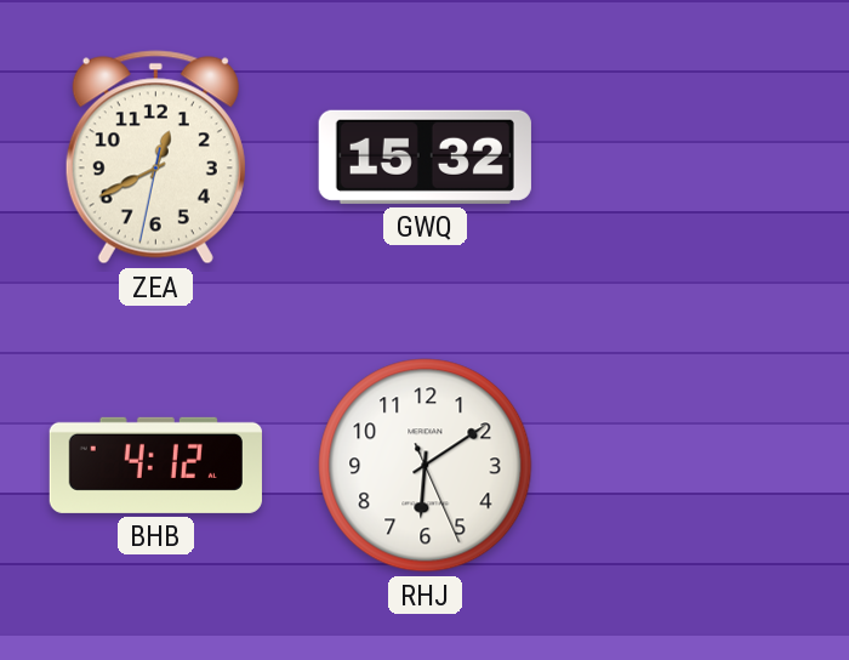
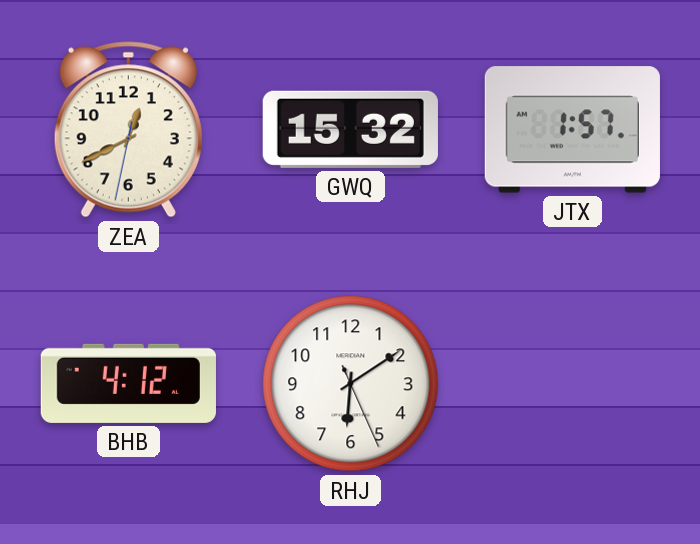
JTX: none -> 1:57 (572, 130)
